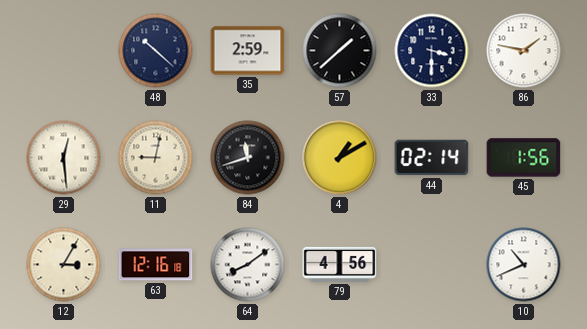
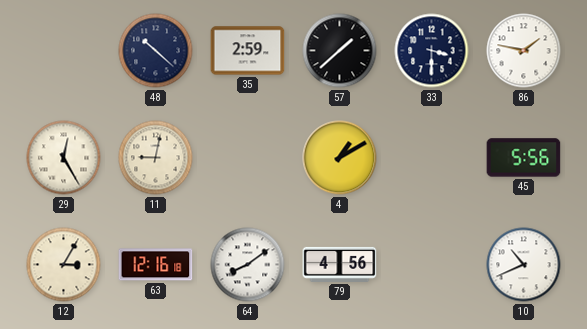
29: 12:29 -> 12:25 (64, 158)
84: 11:42 -> none (248, 158)
44: 02:14 -> none (432, 158)
45: 1:56 -> 5:56 (524, 158)
